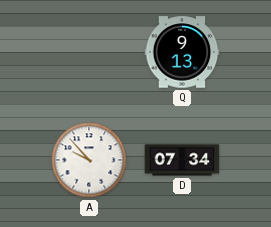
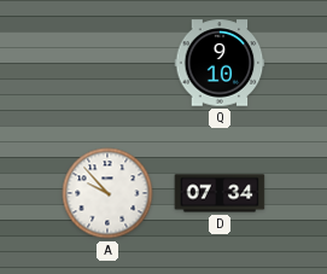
Q: 9:13 -> 9:10 (220, 63)
